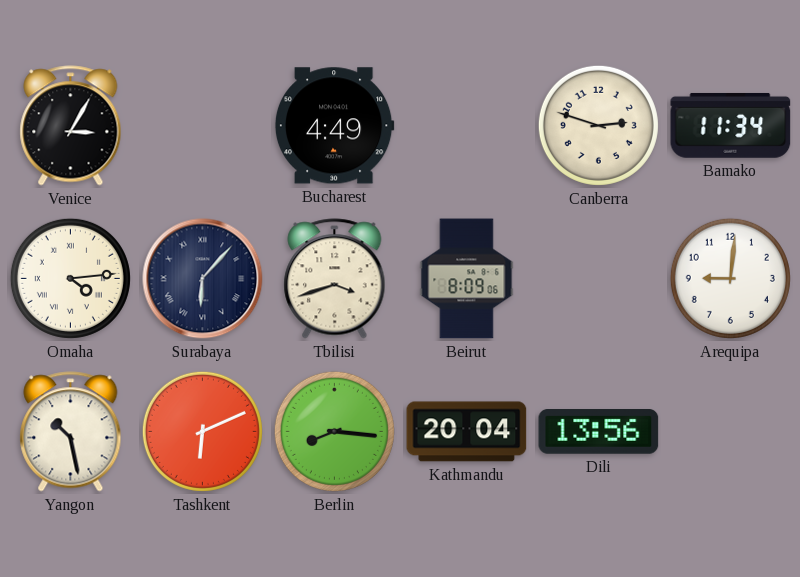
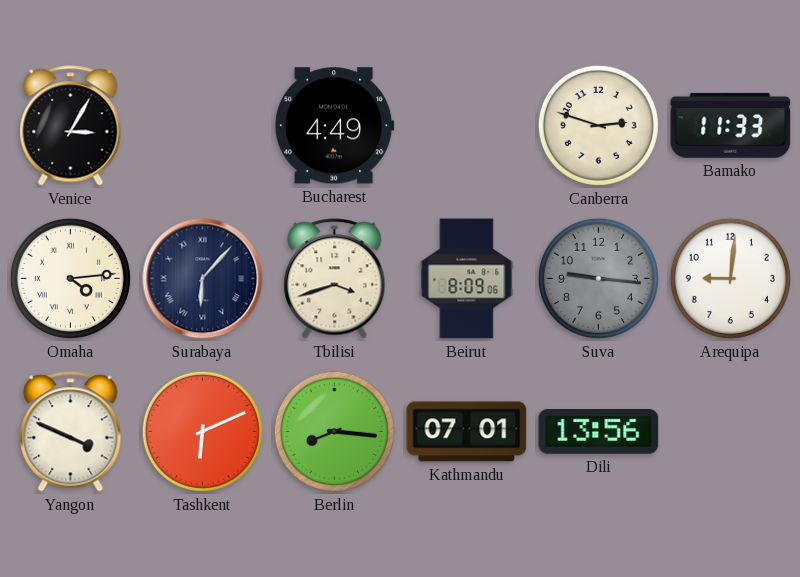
Bamako: 11:34 -> 11:33 (731, 125)
Suva: none -> 9:16 (598, 278)
Yangon: 10:28 -> 3:49 (71, 432)
Kathmandu: 20:04 -> 07:01 (467, 432)
